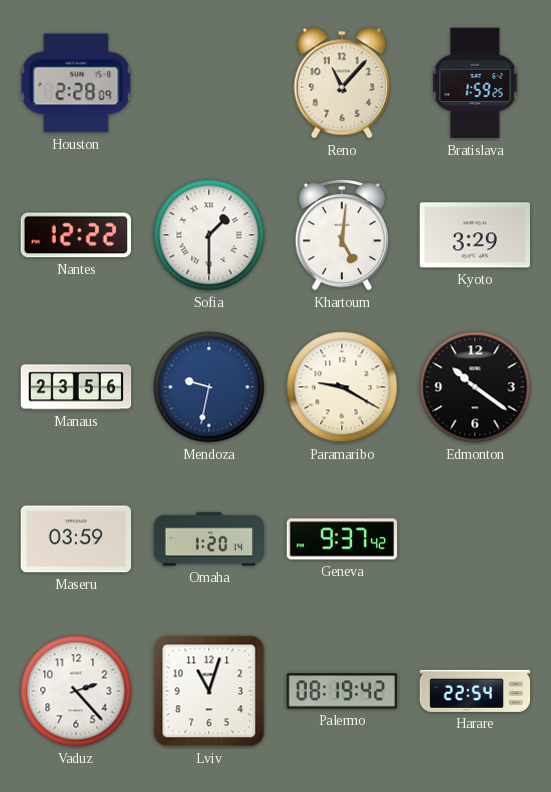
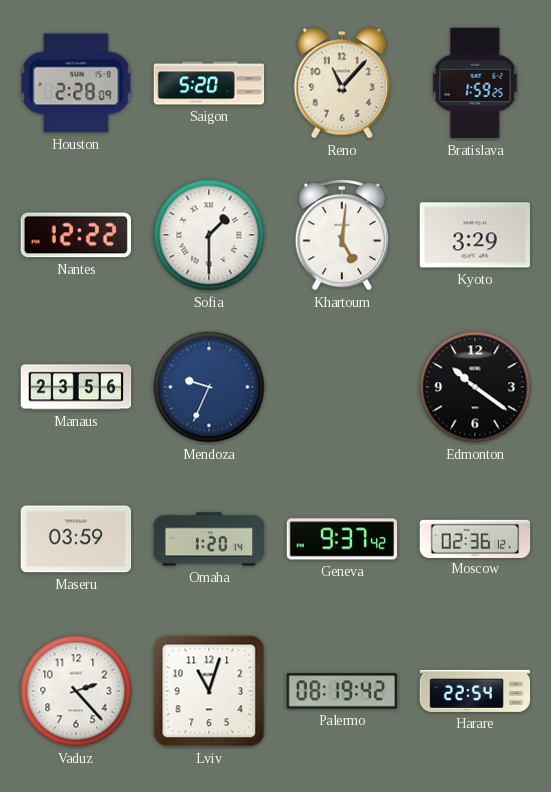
Saigon: none -> 5:20 (209, 83)
Mendoza: 9:32 -> 9:34 (209, 387)
Paramaribo: 9:20 -> none (342, 387)
Moscow: none -> 02:36 (475, 538)
